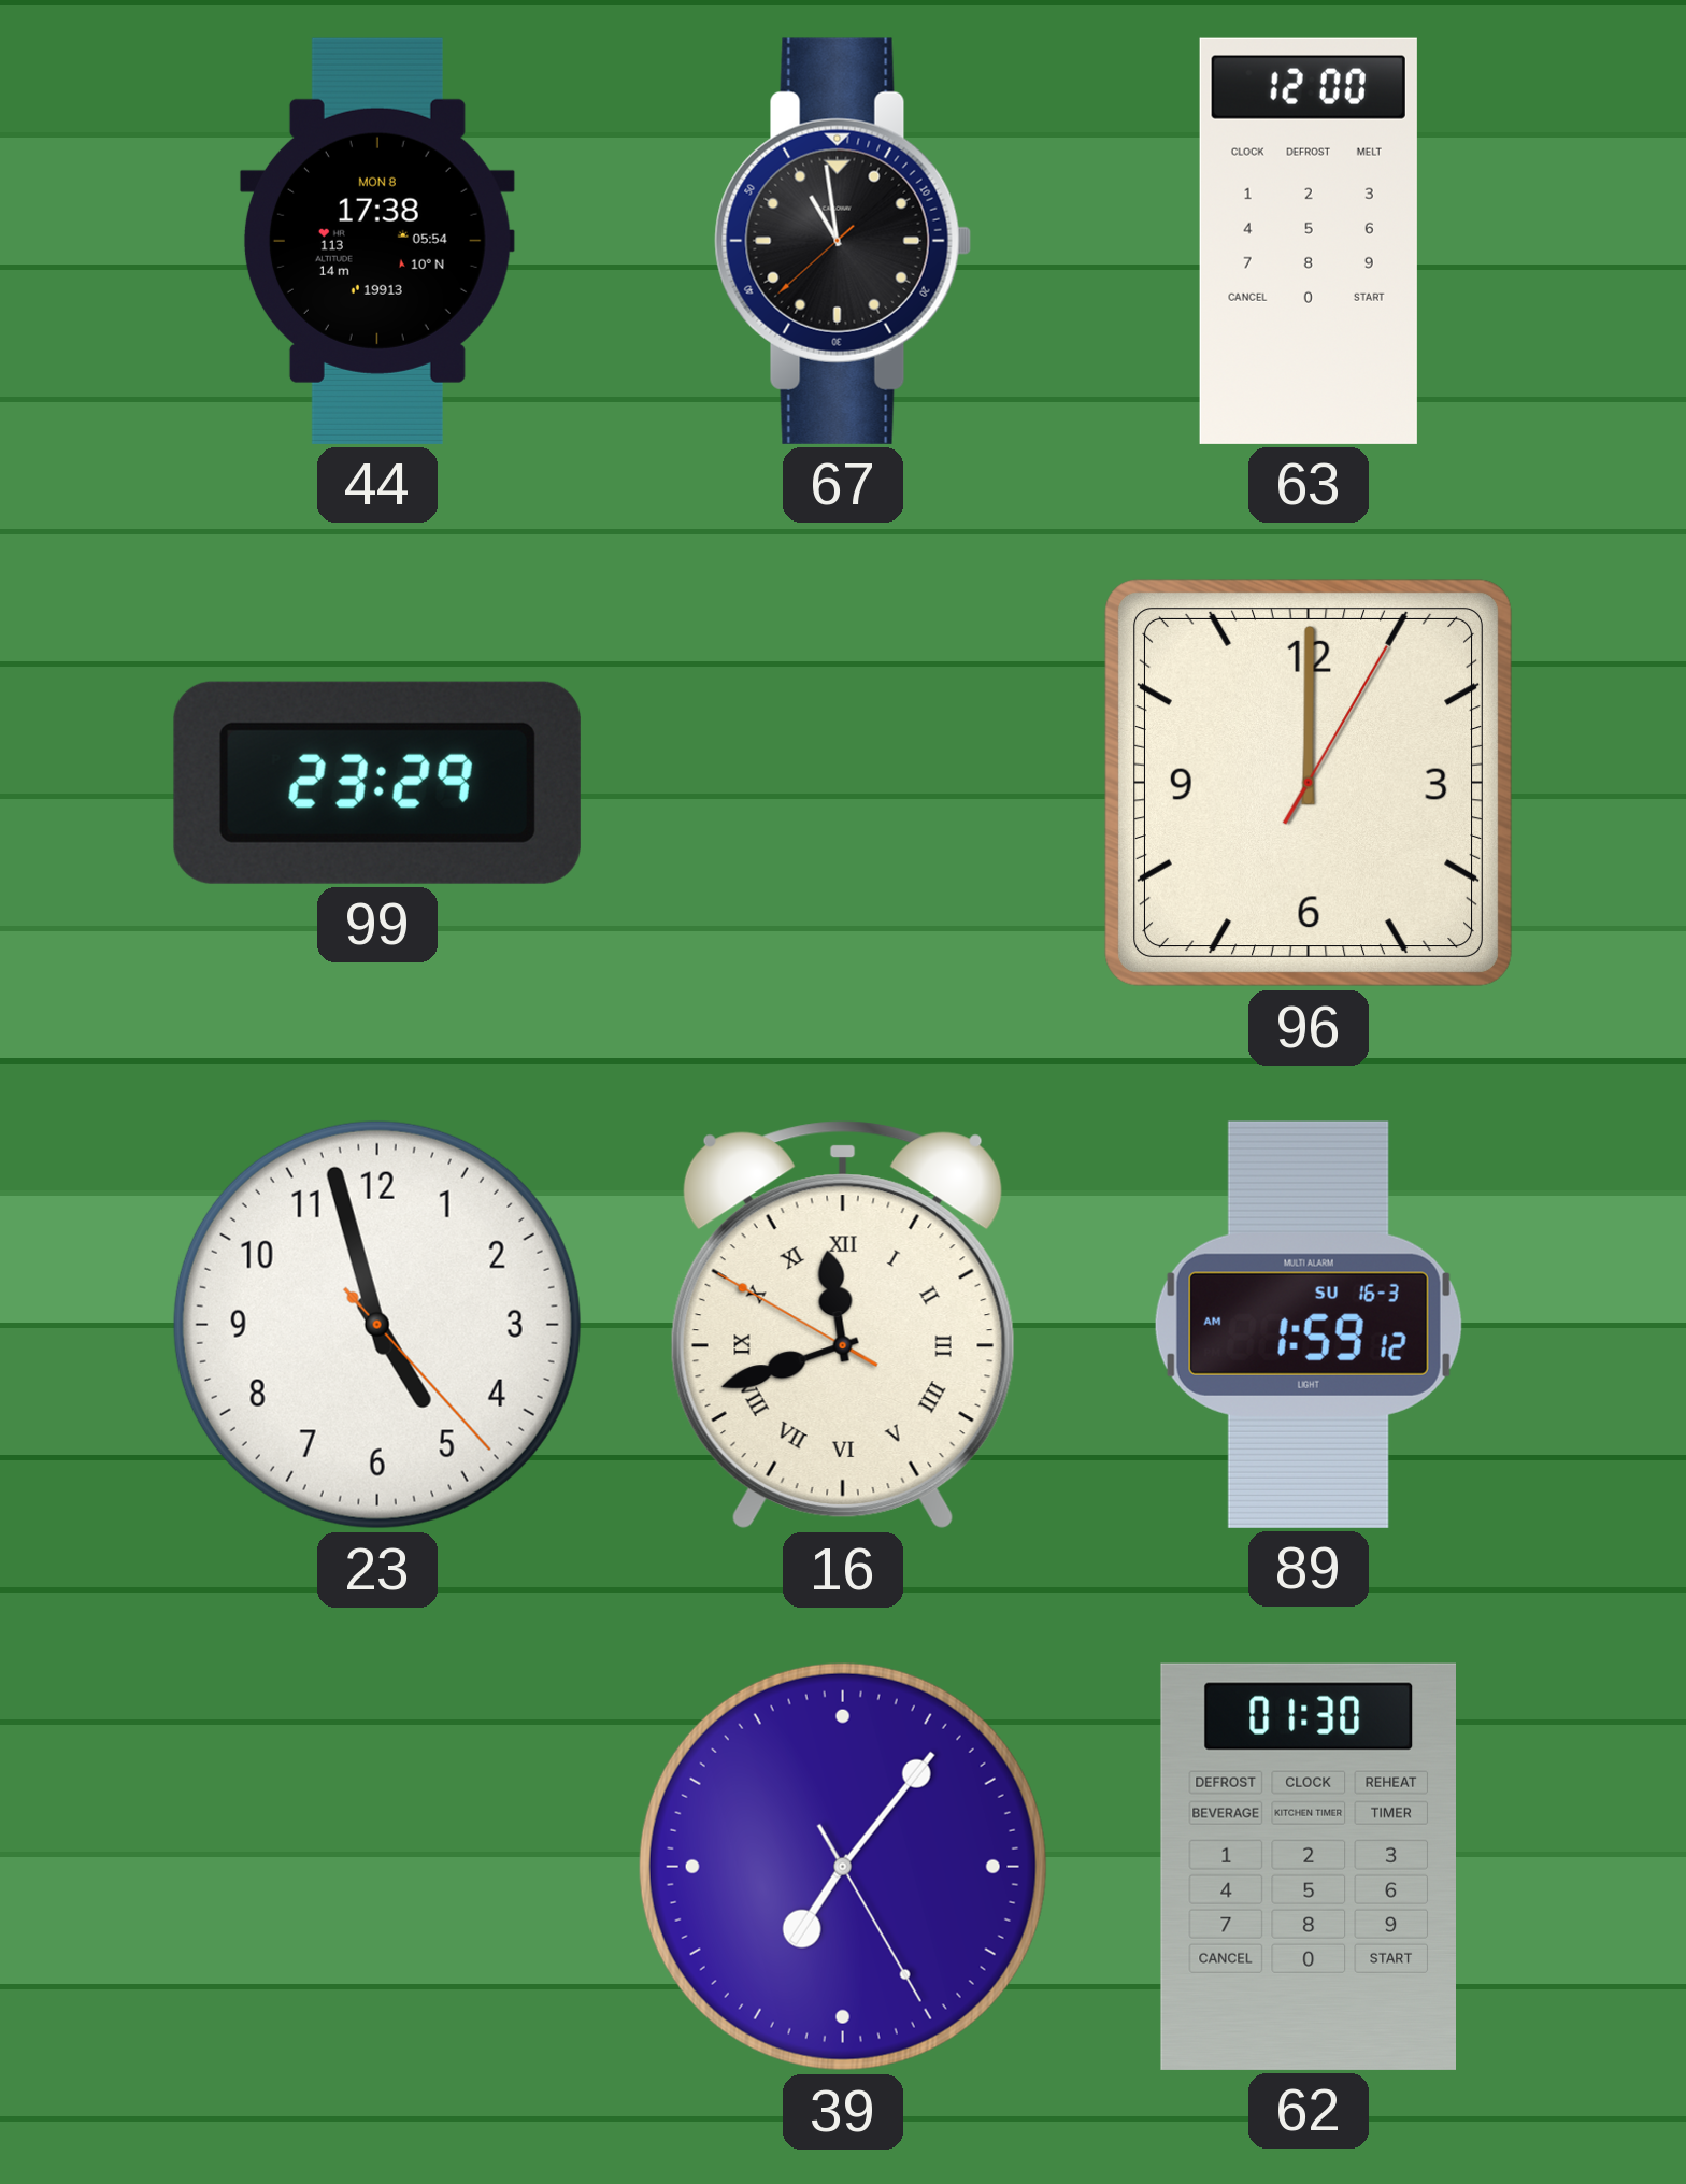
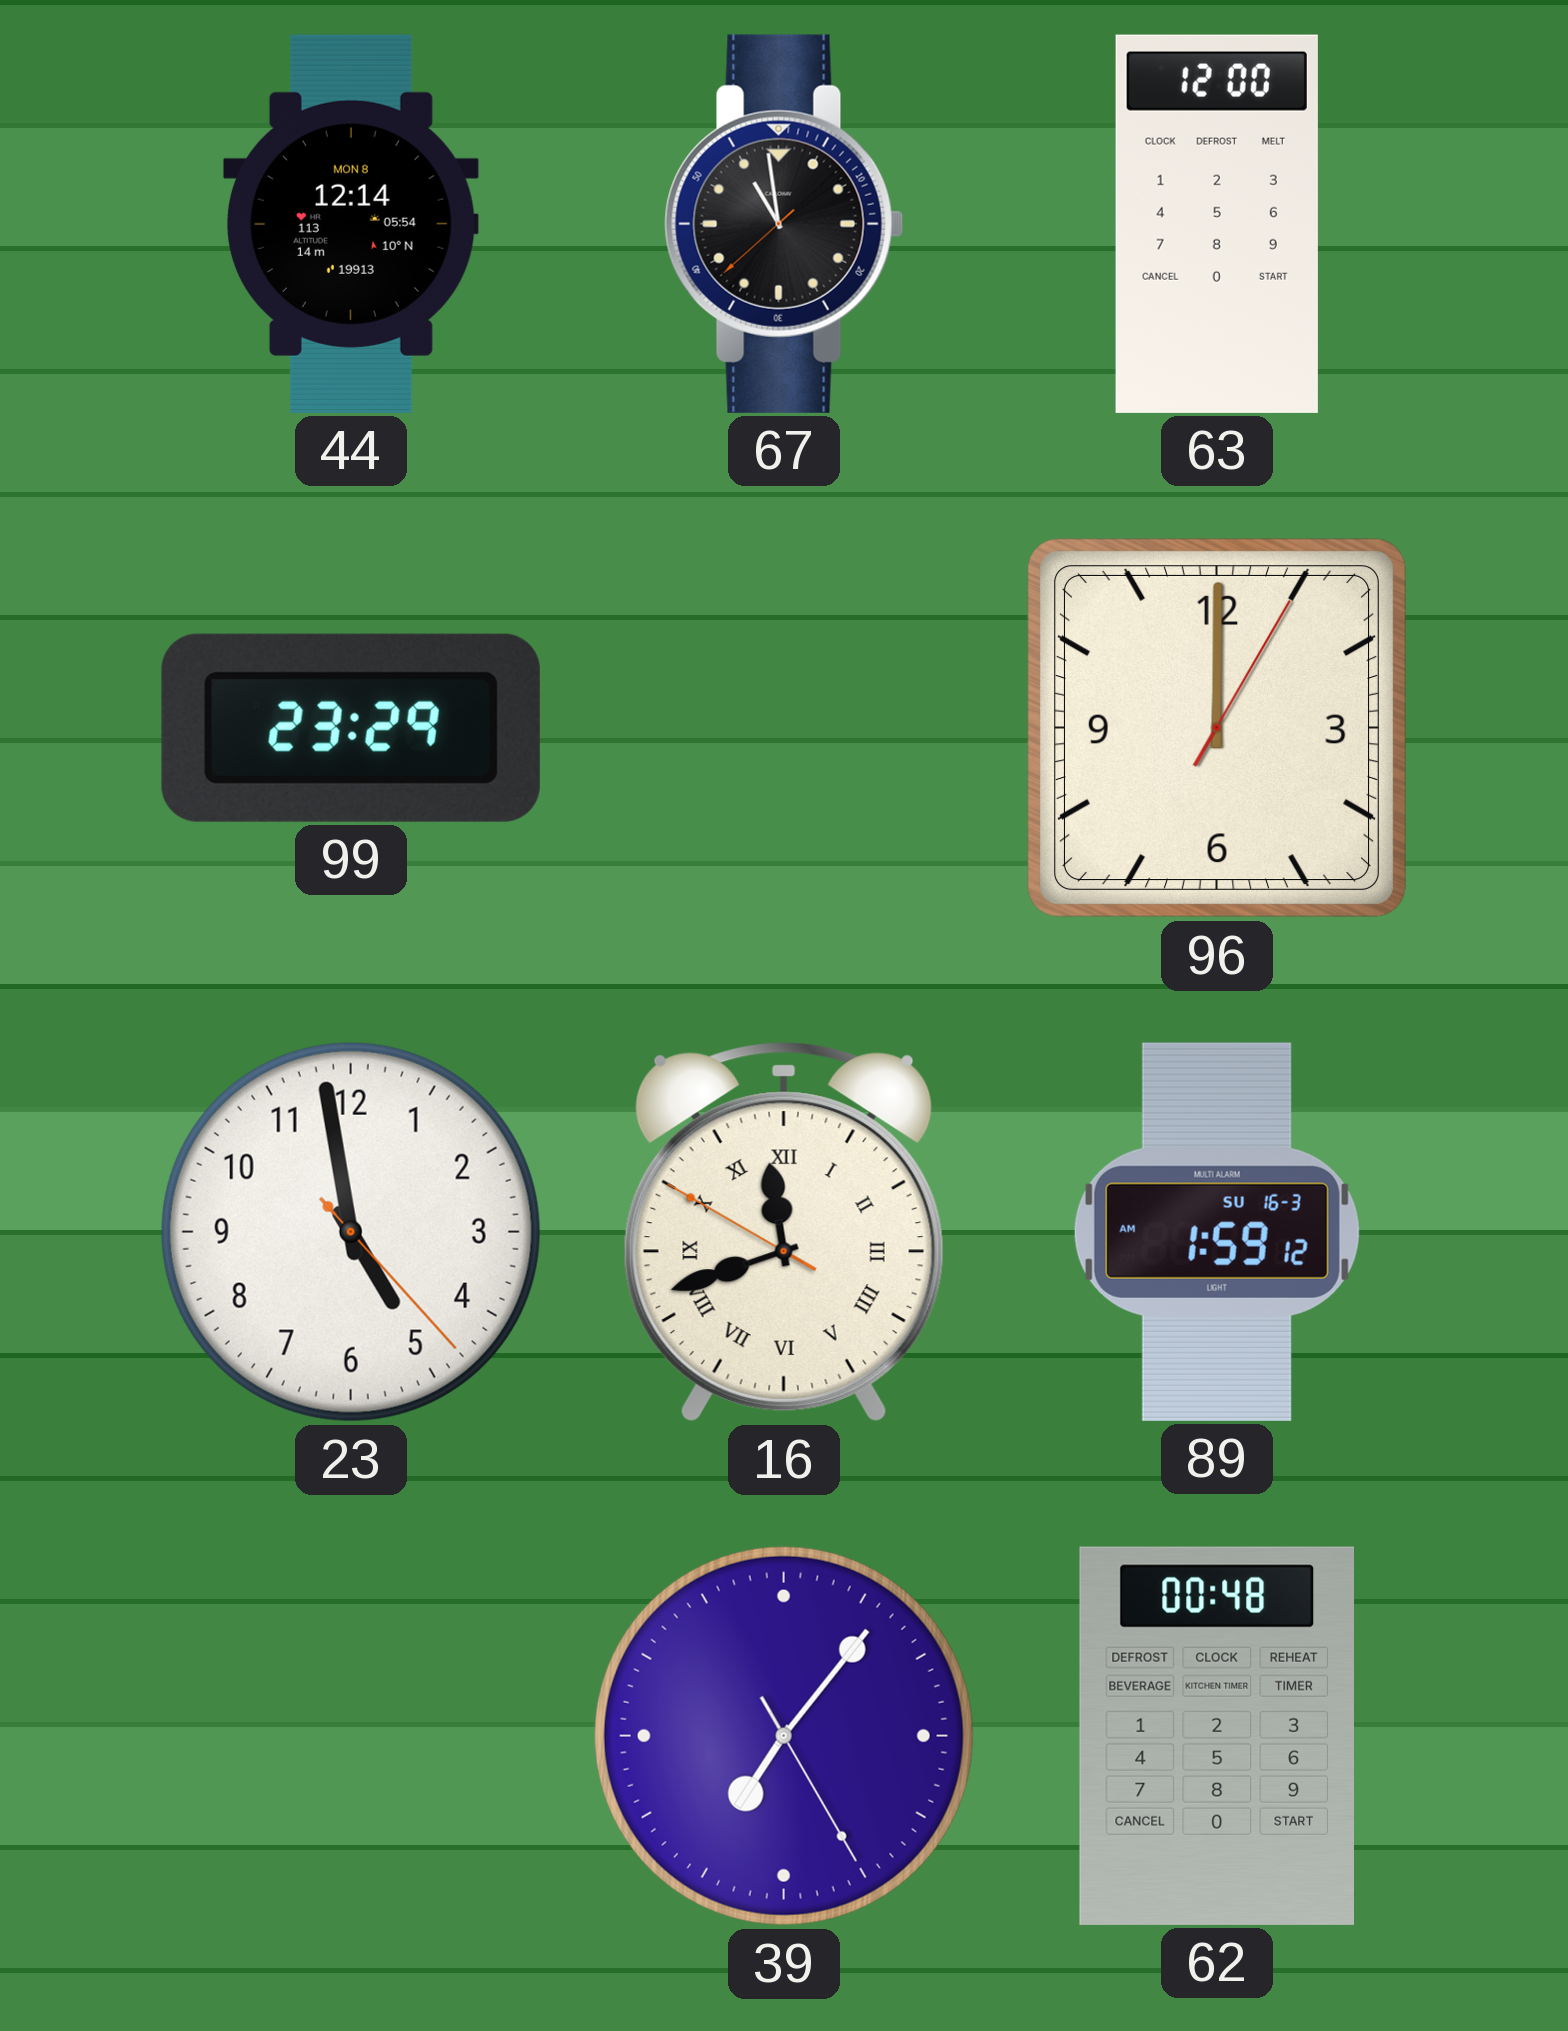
44: 17:38 -> 12:14 (351, 224)
23: 4:57 -> 4:58 (351, 1232)
62: 01:30 -> 00:48 (1216, 1736)
